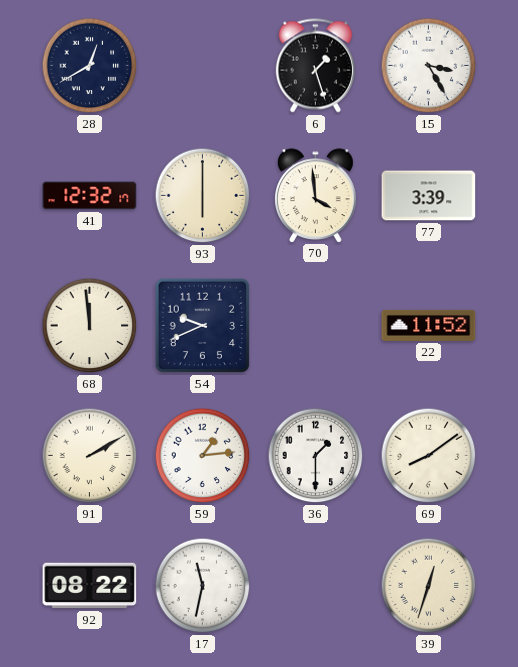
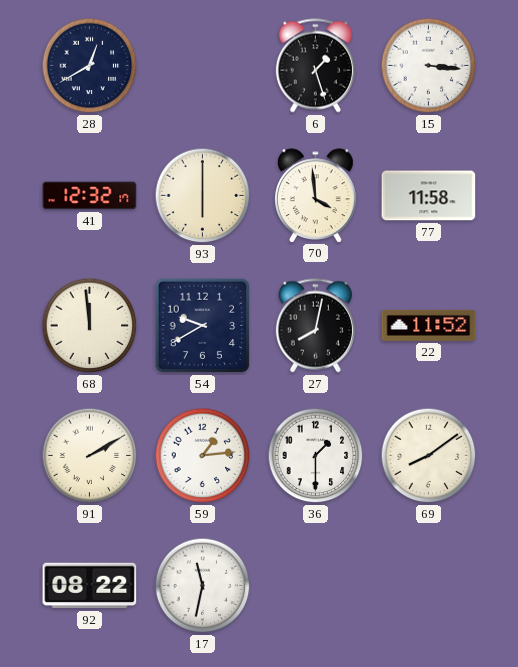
15: 3:25 -> 3:16 (429, 66)
77: 3:39 -> 11:58 (429, 196)
54: 9:41 -> 9:40 (203, 326)
27: none -> 8:02 (315, 326)
39: 12:33 -> none (429, 586)
